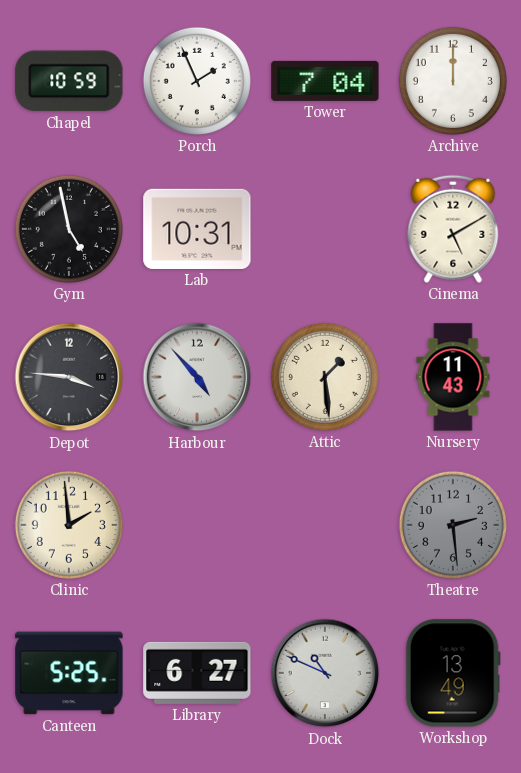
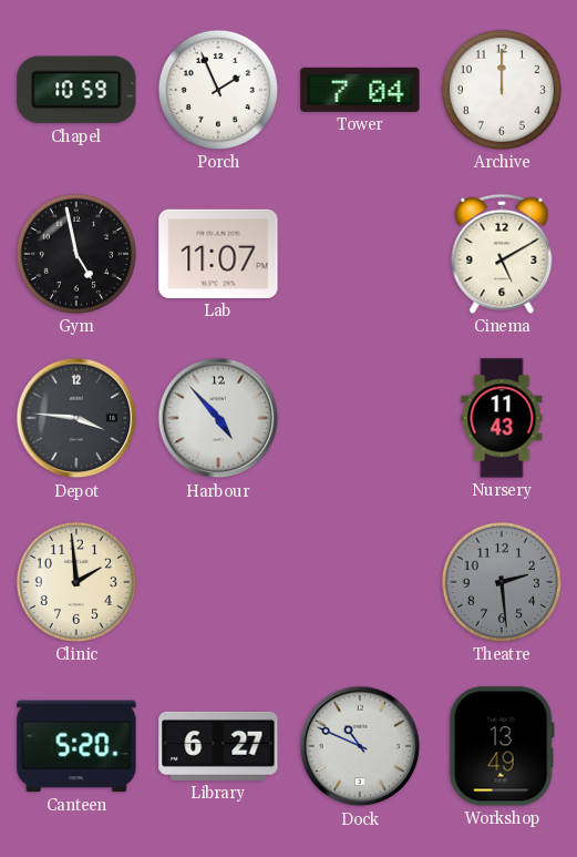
Lab: 10:31 -> 11:07 (218, 254)
Attic: 1:29 -> none (325, 377)
Canteen: 5:25 -> 5:20 (76, 746)
